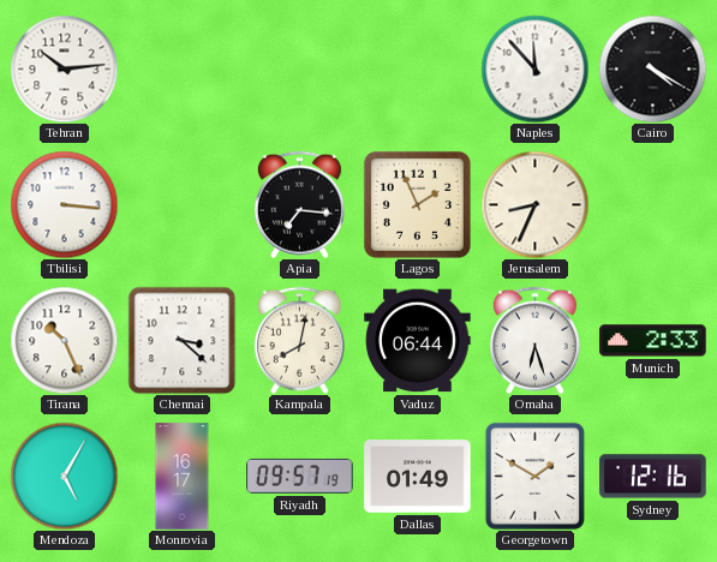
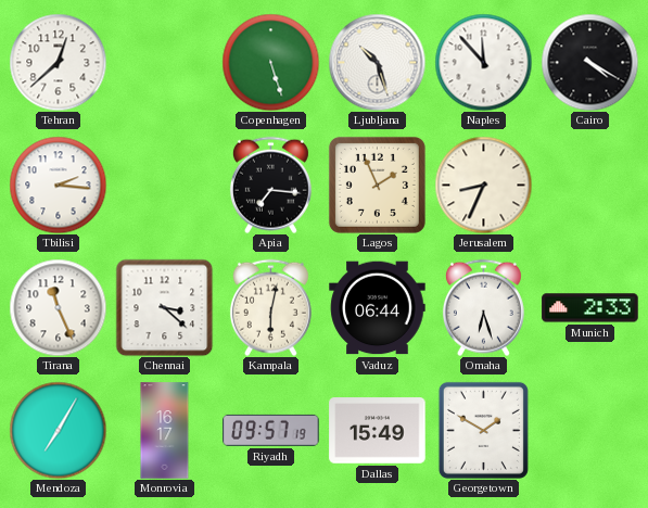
Tehran: 10:14 -> 12:38 (58, 62)
Copenhagen: none -> 5:27 (270, 62)
Ljubljana: none -> 10:27 (377, 62)
Tbilisi: 3:16 -> 2:16 (58, 185)
Tirana: 10:26 -> 11:26 (58, 307)
Kampala: 8:02 -> 6:02 (270, 307)
Mendoza: 5:05 -> 7:05 (58, 430)
Dallas: 01:49 -> 15:49 (378, 431)
Sydney: 12:16 -> none (653, 477)
